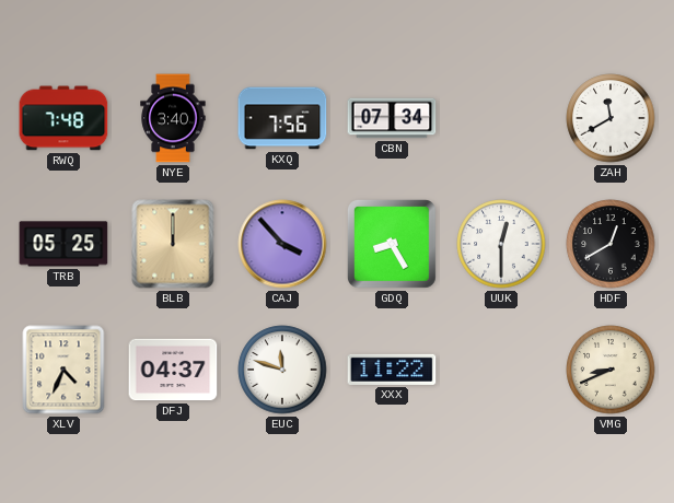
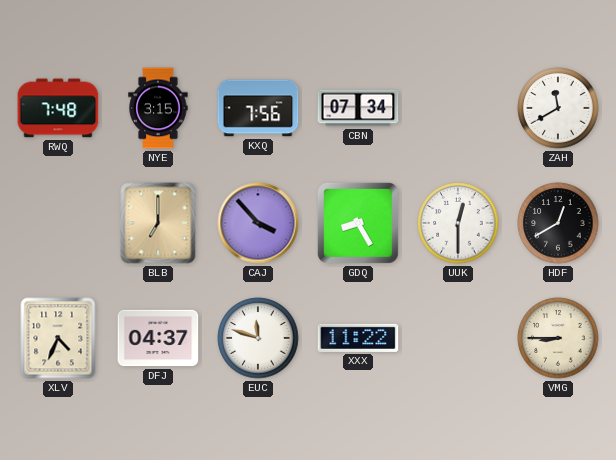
NYE: 3:40 -> 3:15 (158, 108)
TRB: 05:25 -> none (63, 244)
BLB: 12:00 -> 7:00 (158, 223)
VMG: 8:41 -> 8:45 (558, 338)
